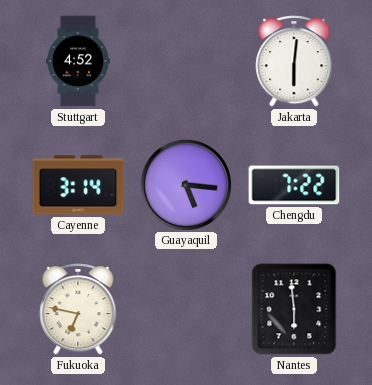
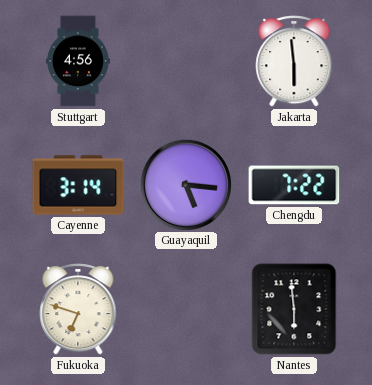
Stuttgart: 4:52 -> 4:56 (78, 61)
Jakarta: 6:01 -> 5:59 (294, 62)
Fukuoka: 6:47 -> 6:48 (78, 310)
